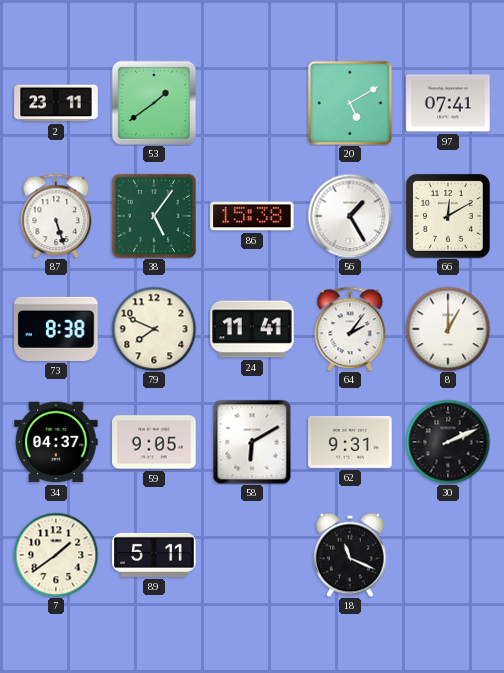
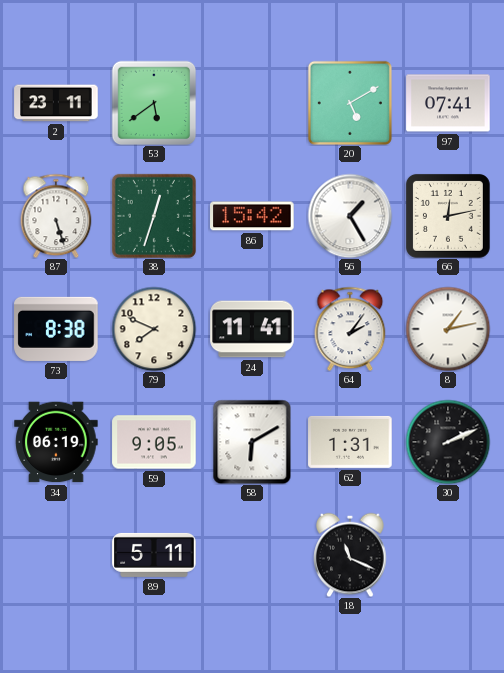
53: 1:39 -> 5:39 (154, 103)
38: 5:06 -> 12:33 (154, 216)
86: 15:38 -> 15:42 (252, 216)
66: 12:10 -> 12:13 (448, 216)
8: 1:00 -> 1:13 (448, 329)
34: 04:37 -> 06:19 (56, 442)
62: 9:31 -> 1:31 (350, 442)
7: 1:39 -> none (56, 555)
